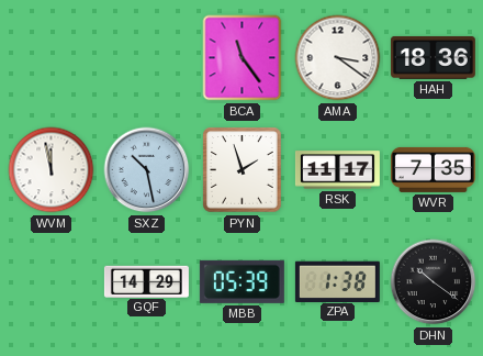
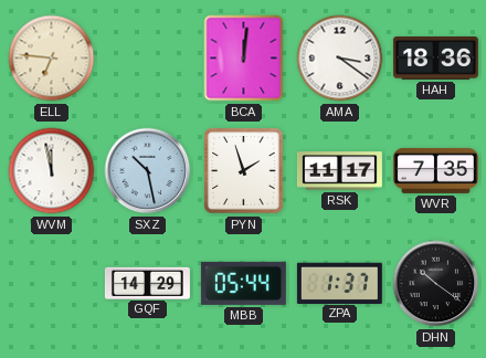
ELL: none -> 6:46 (52, 59)
BCA: 11:24 -> 12:01 (244, 59)
MBB: 05:39 -> 05:44 (243, 283)
ZPA: 1:38 -> 1:37 (339, 283)
